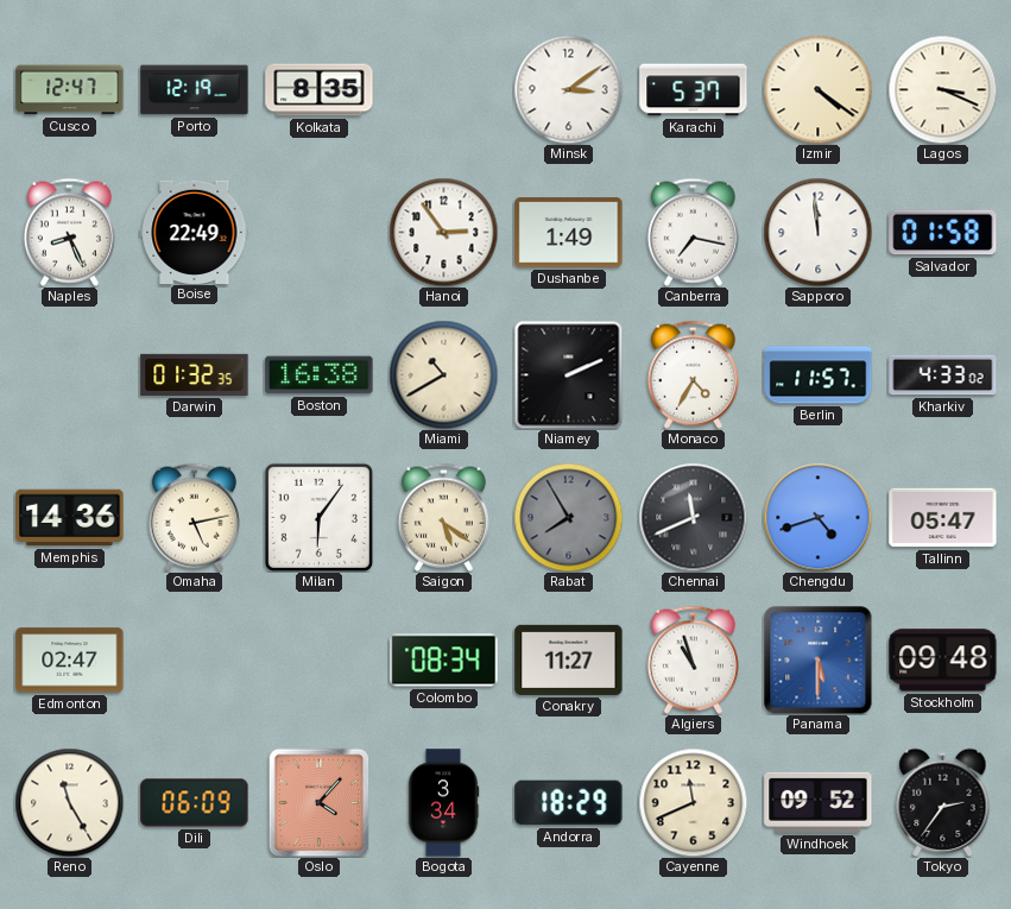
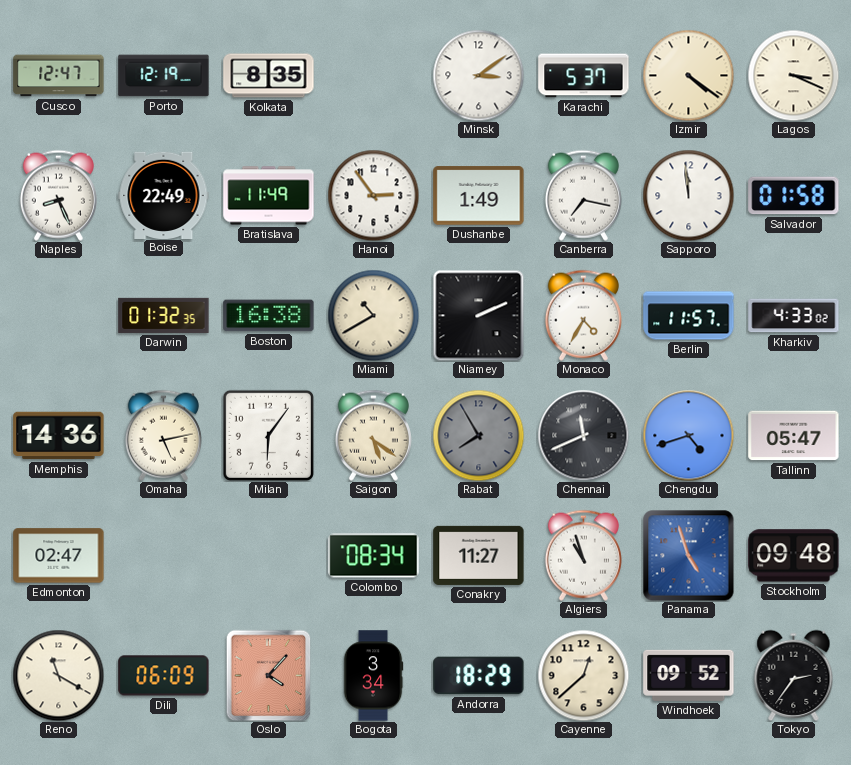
Bratislava: none -> 11:49 (269, 196)
Panama: 5:30 -> 4:57 (688, 555)
Reno: 11:25 -> 11:20 (58, 675)
Cayenne: 11:41 -> 12:38 (583, 675)
